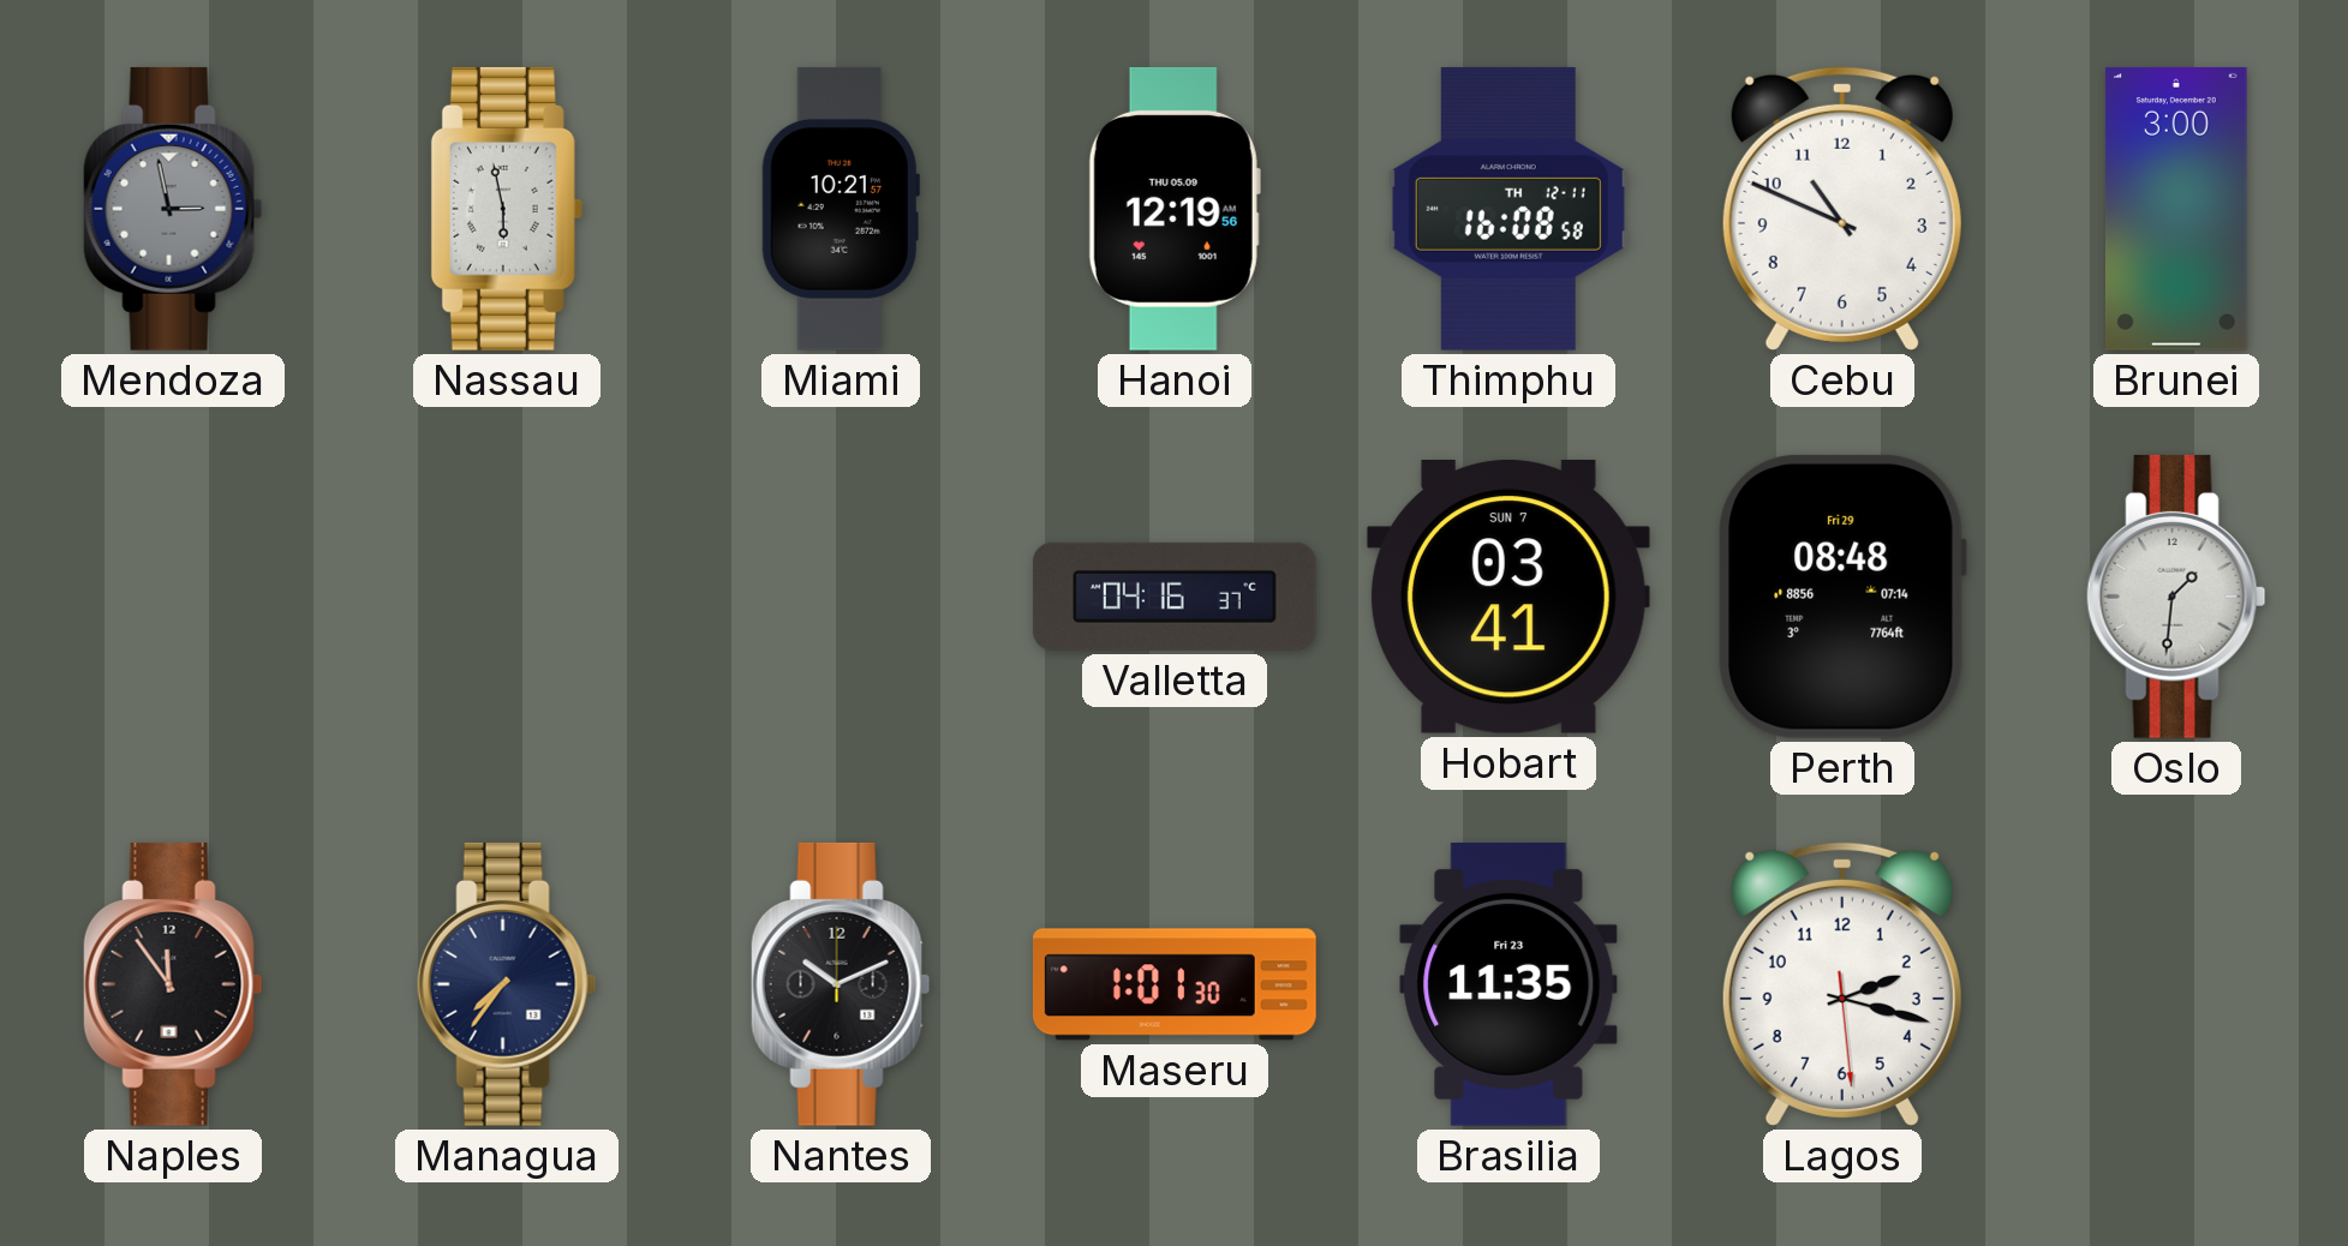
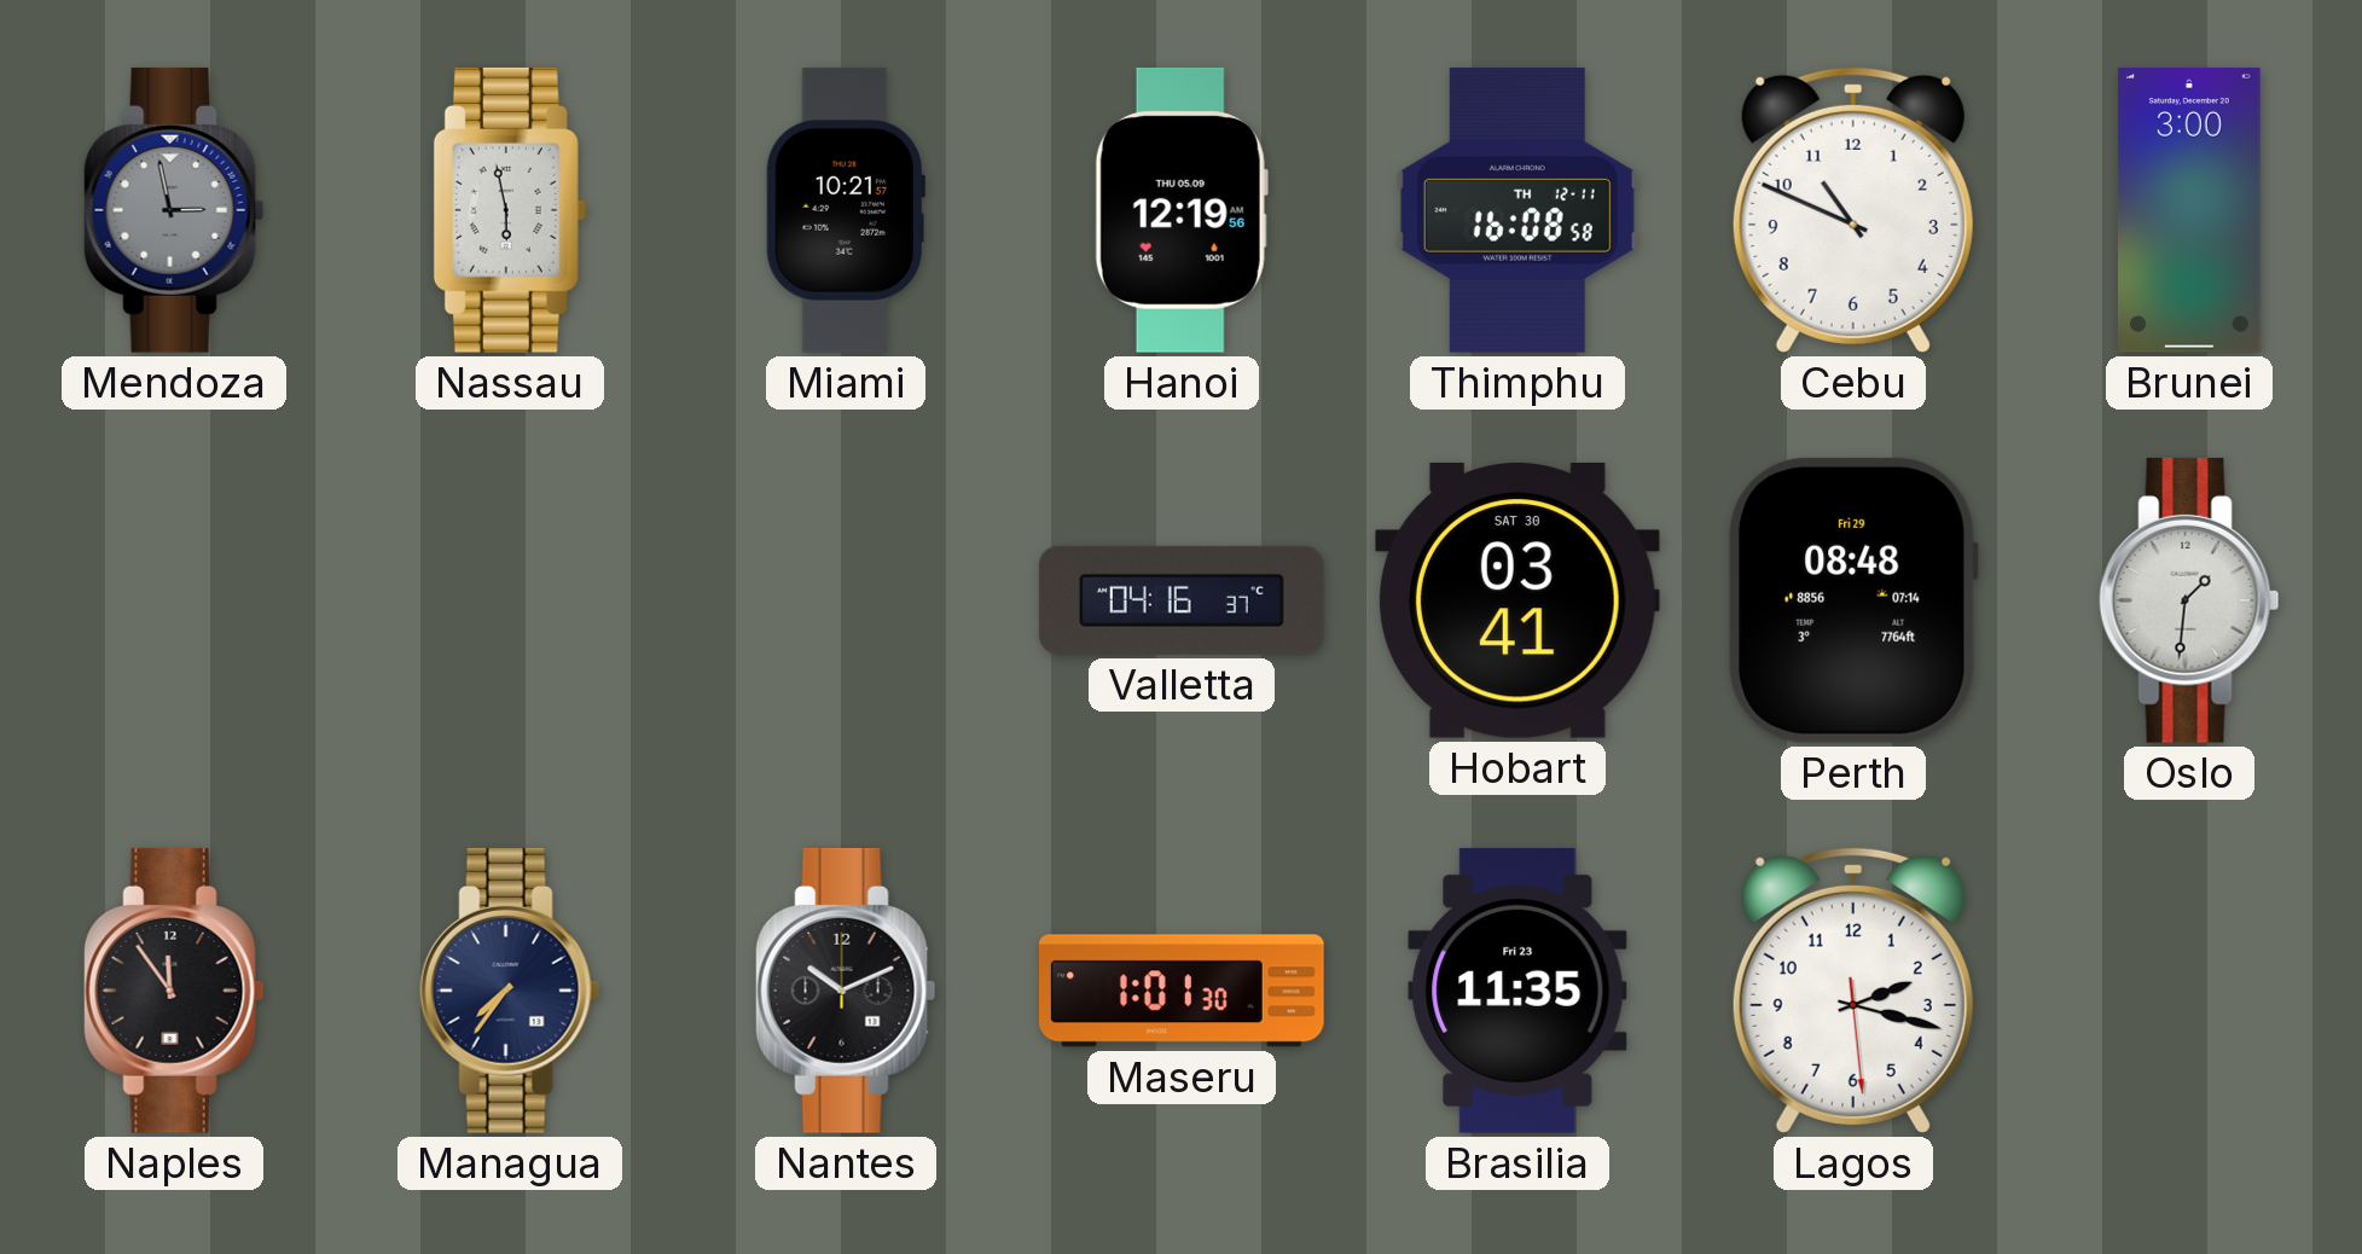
Hobart date: SUN 7 -> SAT 30 (1517, 602)
